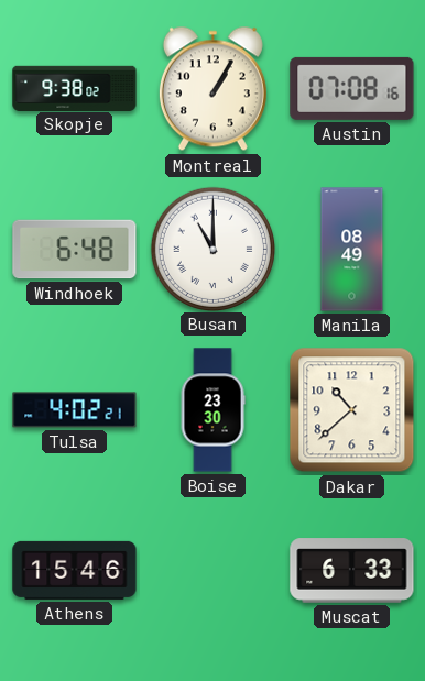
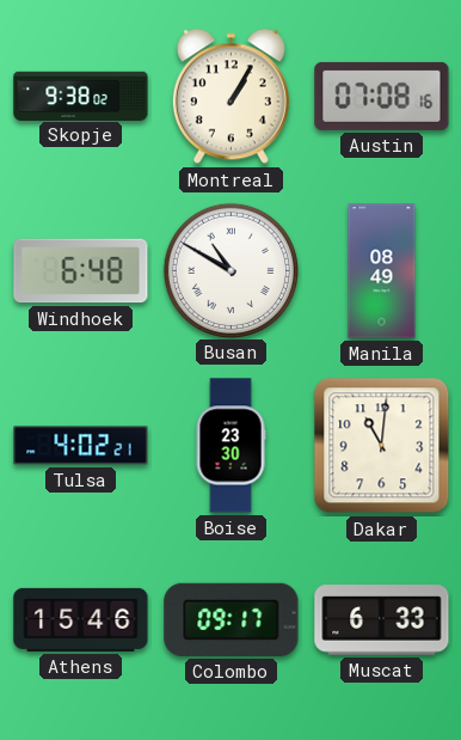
Busan: 11:00 -> 10:50 (230, 270)
Dakar: 10:38 -> 11:01 (382, 446)
Colombo: none -> 09:17 (232, 619)
